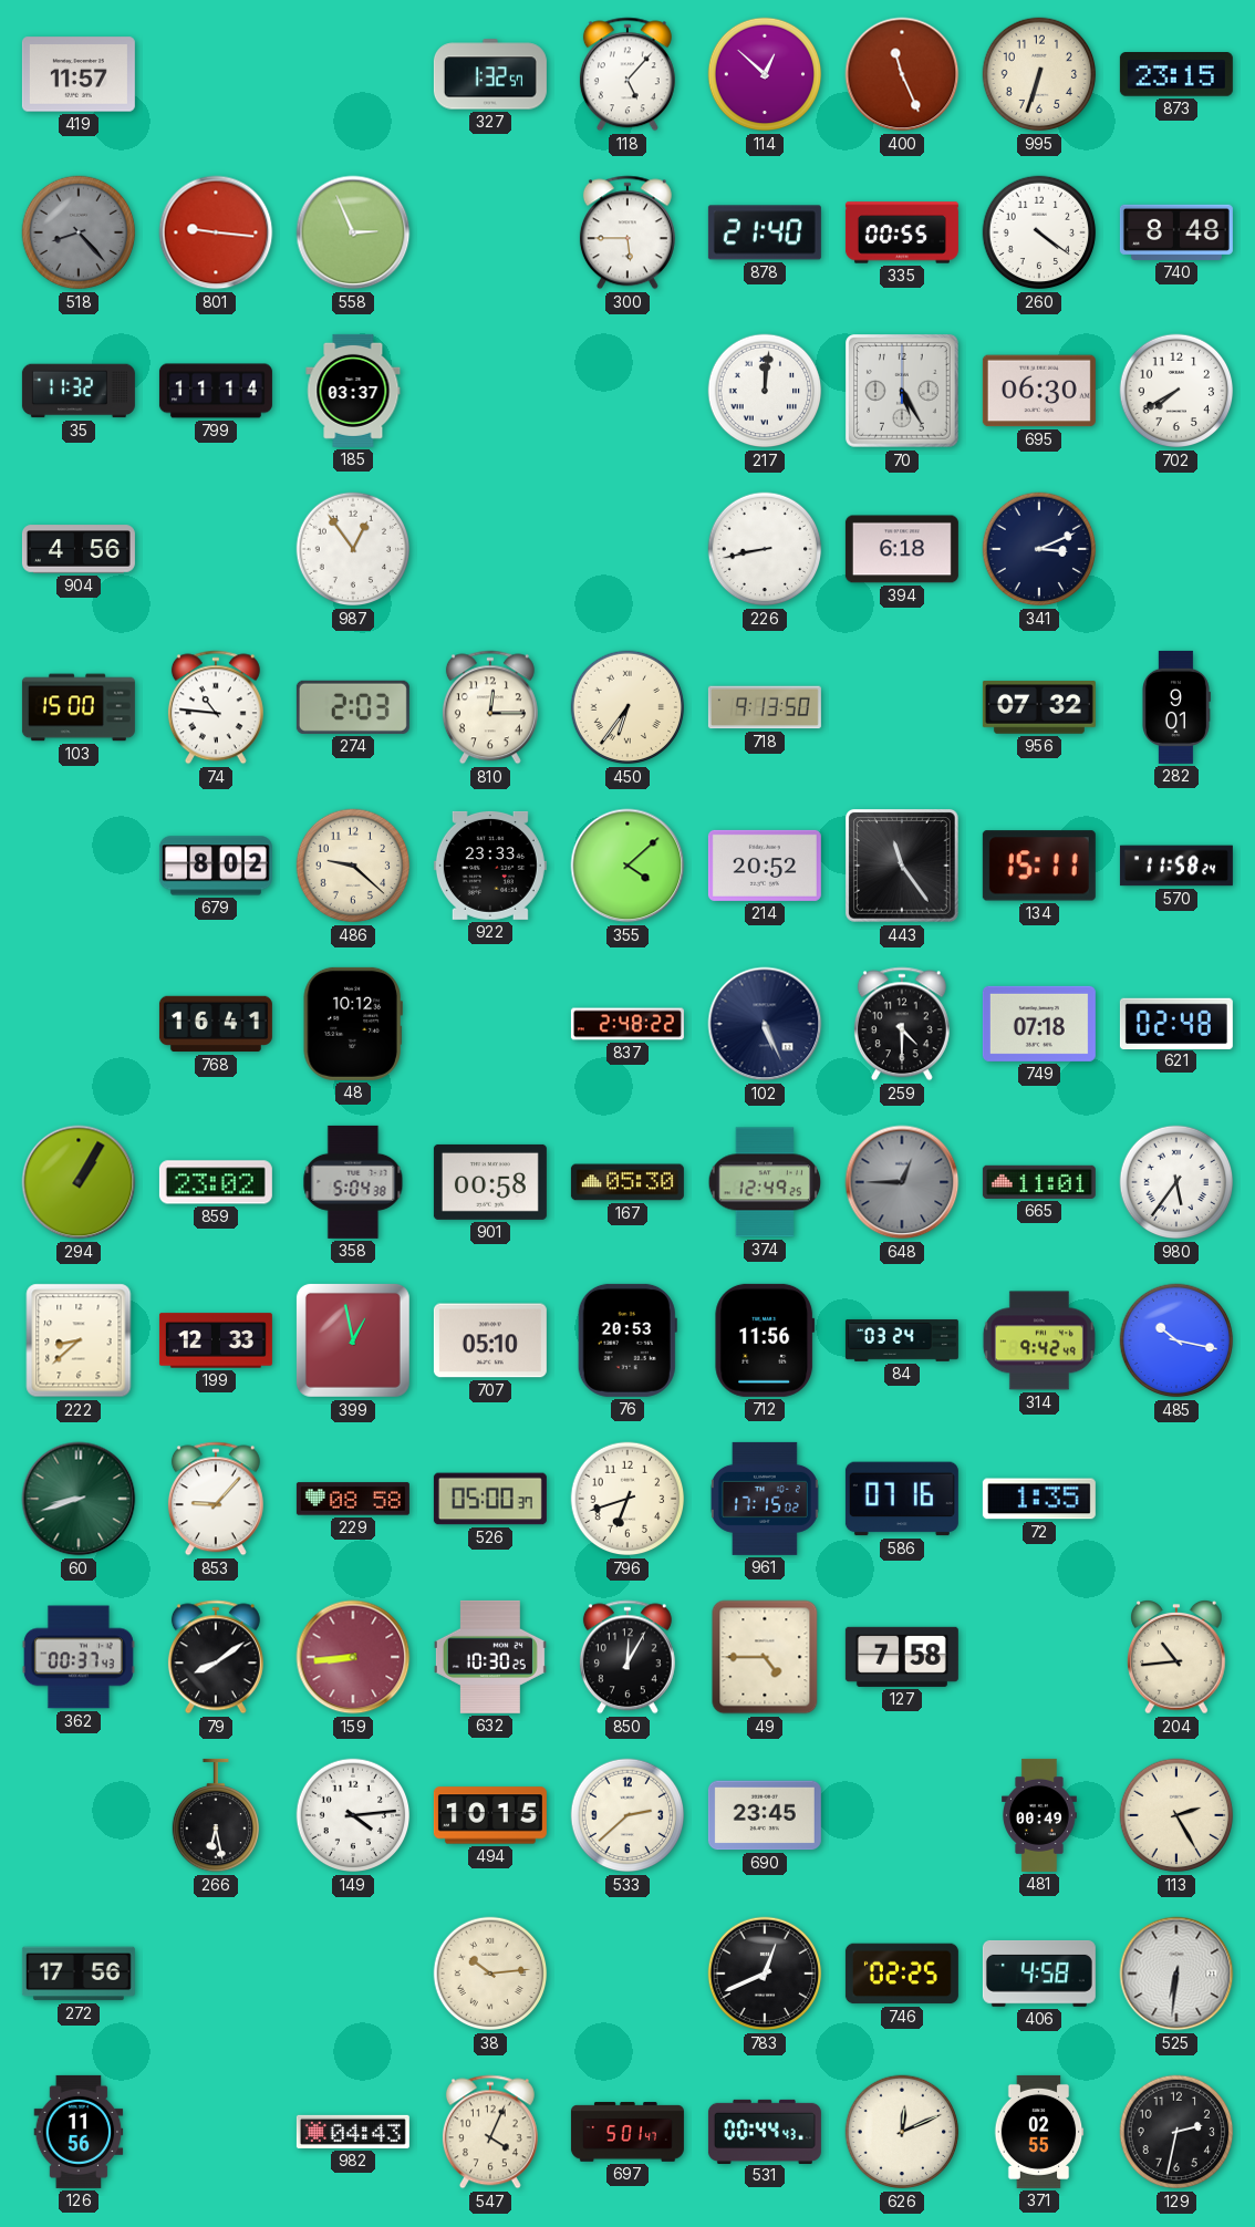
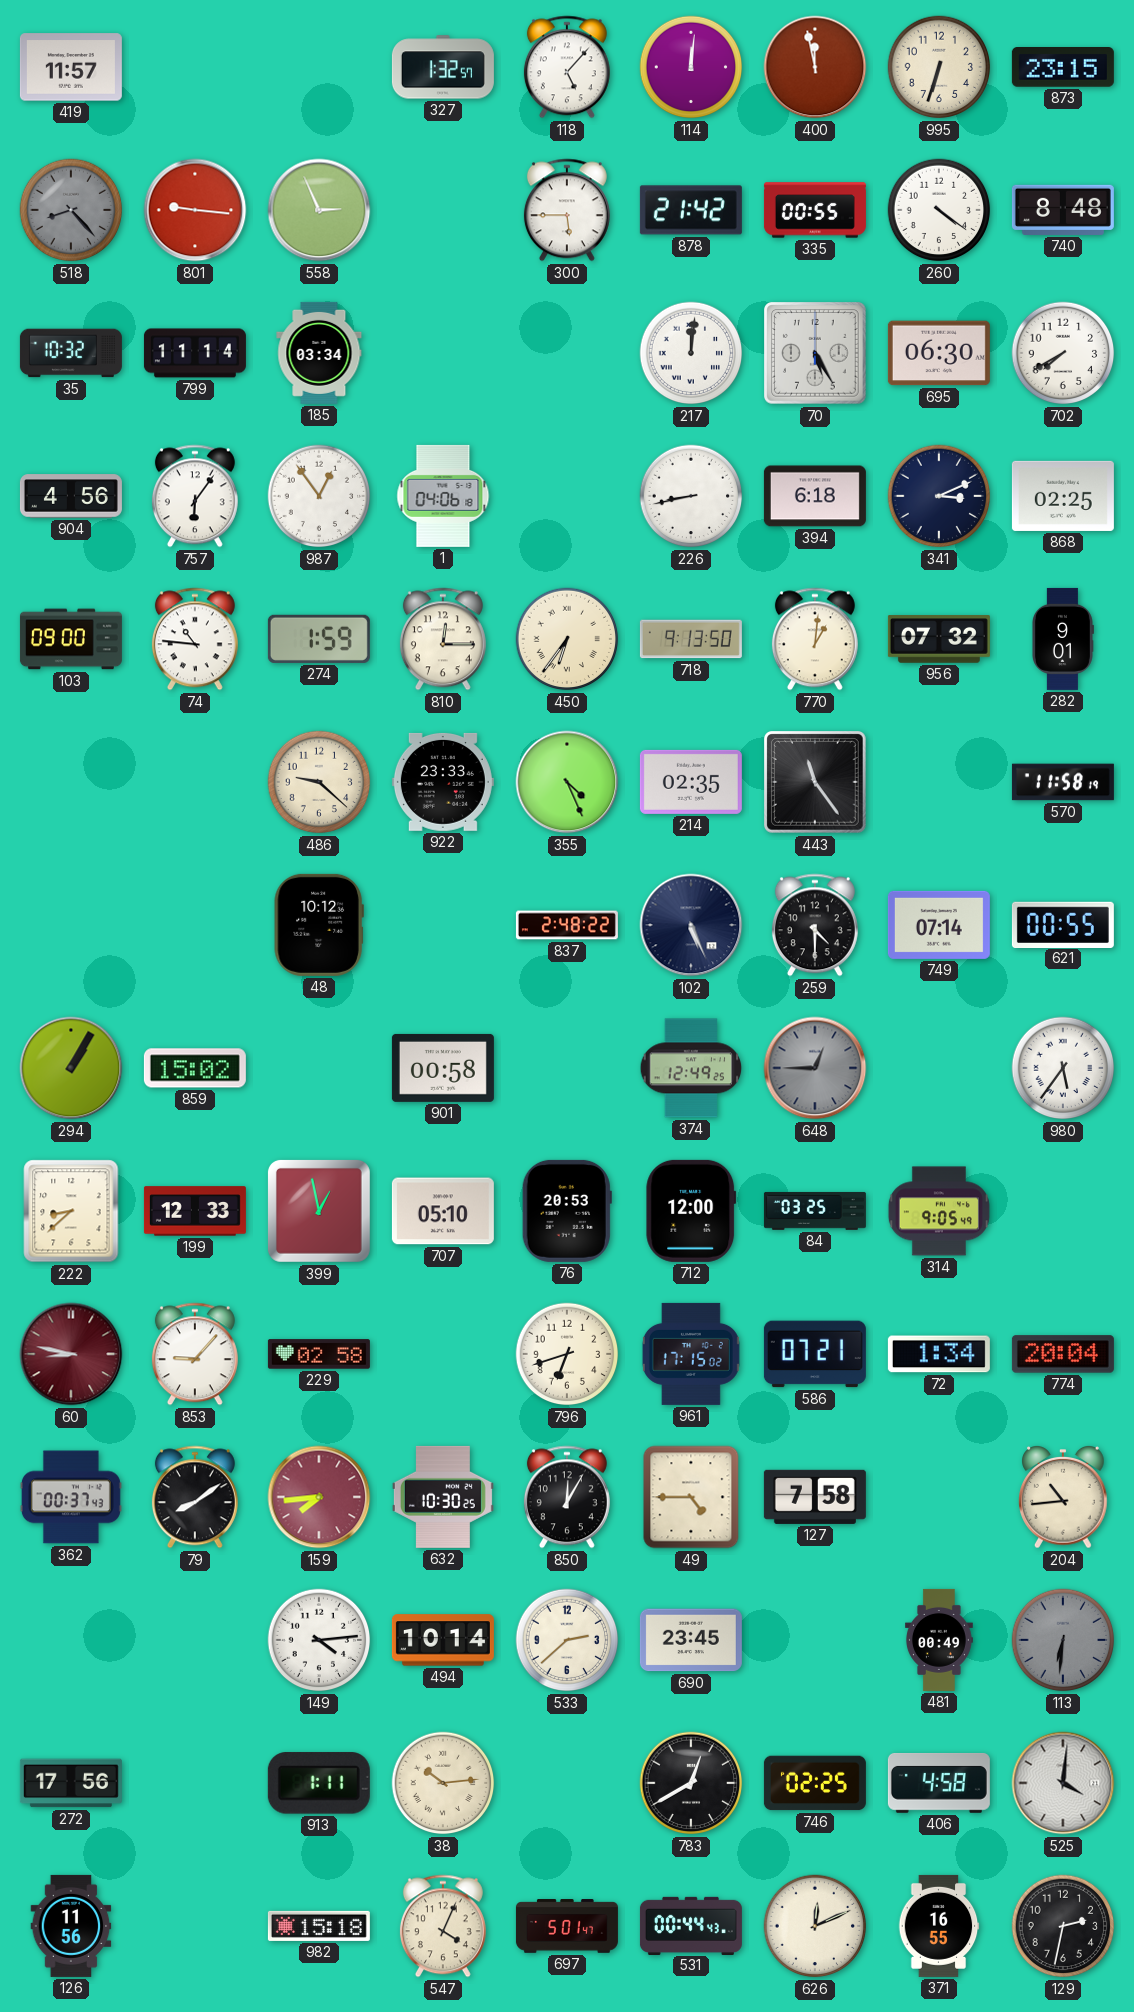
114: 12:52 -> 12:01 (691, 67)
400: 11:26 -> 11:58 (815, 67)
878: 21:40 -> 21:42 (691, 210)
35: 11:32 -> 10:32 (71, 353)
185: 03:37 -> 03:34 (319, 353)
757: none -> 6:06 (195, 496)
1: none -> 04:06 (443, 496)
868: none -> 02:25 (1063, 496)
103: 15:00 -> 09:00 (71, 639)
274: 2:03 -> 1:59 (319, 639)
770: none -> 1:01 (815, 639)
679: 8:02 -> none (216, 866)
355: 4:08 -> 4:26 (567, 782)
214: 20:52 -> 02:35 (691, 782)
134: 15:11 -> none (1039, 866)
570: 11:58:24 -> 11:58:19 (1063, 782)
768: 16:41 -> none (216, 1024)
749: 07:18 -> 07:14 (939, 925)
621: 02:48 -> 00:55 (1063, 924)
859: 23:02 -> 15:02 (195, 1068)
358: 5:04 -> none (353, 1182)
167: 05:30 -> none (627, 1182)
665: 11:01 -> none (1039, 1182)
712: 11:56 -> 12:00 (691, 1211)
84: 03:24 -> 03:25 (815, 1211)
314: 9:42 -> 9:05 (939, 1211)
485: 10:17 -> none (1176, 1340)
60: 8:42 -> 8:47 (71, 1354)
60 dial: green -> burgundy (71, 1354)
229: 08:58 -> 02:58 (319, 1354)
526: 05:00 -> none (490, 1499)
586: 07:16 -> 07:21 (815, 1354)
72: 1:35 -> 1:34 (939, 1354)
774: none -> 20:04 (1063, 1354)
159: 8:44 -> 7:44 (319, 1497)
266: 6:28 -> none (215, 1815)
494: 10:15 -> 10:14 (443, 1640)
113: 2:25 -> 6:31 (1063, 1640)
113 dial: cream -> grey (1063, 1640)
913: none -> 1:11 (319, 1783)
783: 12:41 -> 12:40 (691, 1783)
525: 6:31 -> 4:01 (1063, 1783)
982: 04:43 -> 15:18 (319, 1926)
371: 02:55 -> 16:55 (939, 1926)
